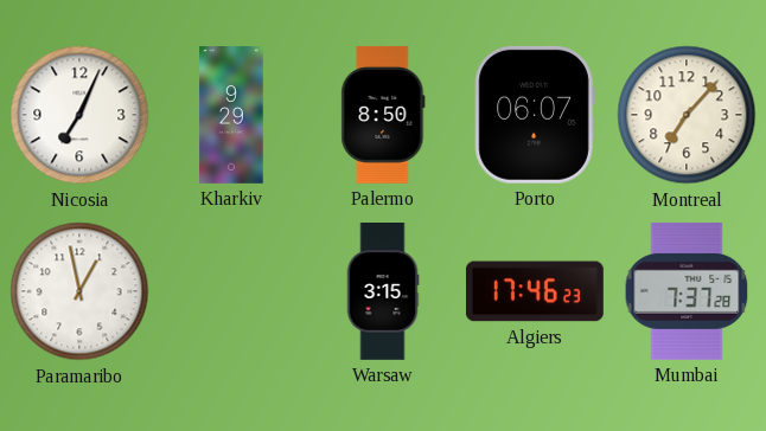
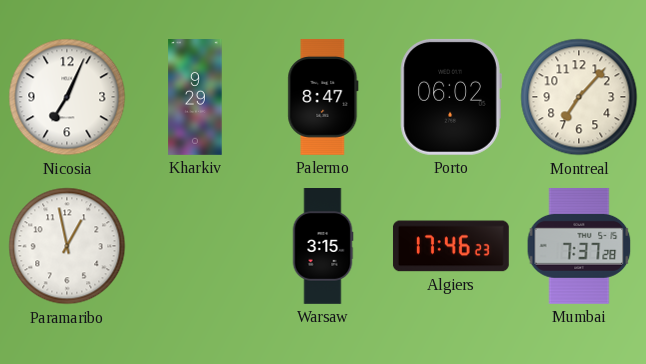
Palermo: 8:50 -> 8:47 (323, 97)
Porto: 06:07 -> 06:02 (451, 97)
